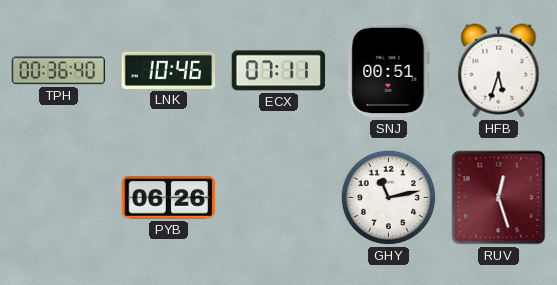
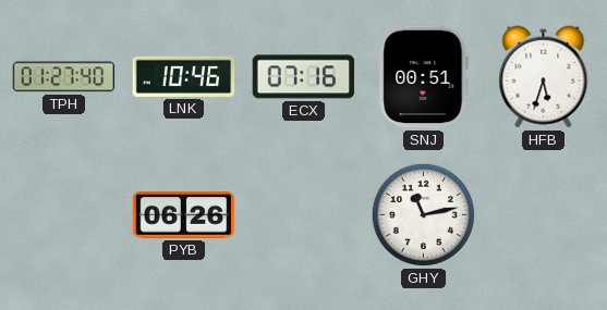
TPH: 00:36 -> 01:27 (64, 77)
ECX: 07:11 -> 07:16 (304, 77)
RUV: 12:27 -> none (499, 198)
